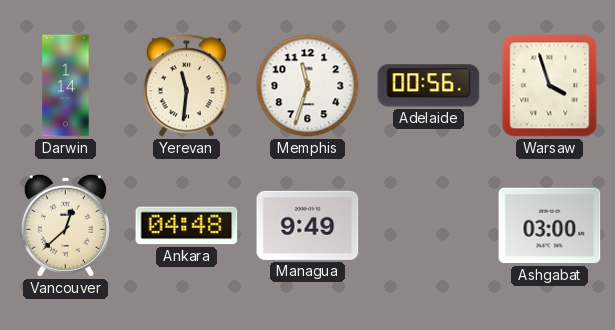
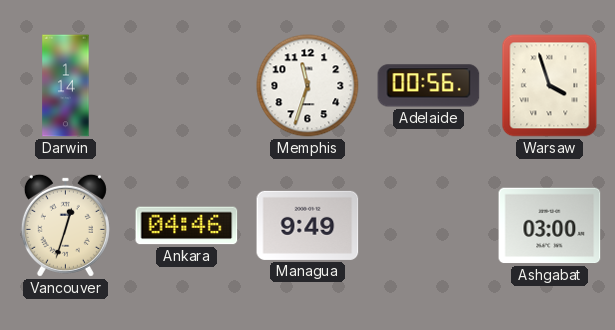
Yerevan: 11:31 -> none (186, 86)
Vancouver: 12:38 -> 12:33 (65, 225)
Ankara: 04:48 -> 04:46 (187, 226)
